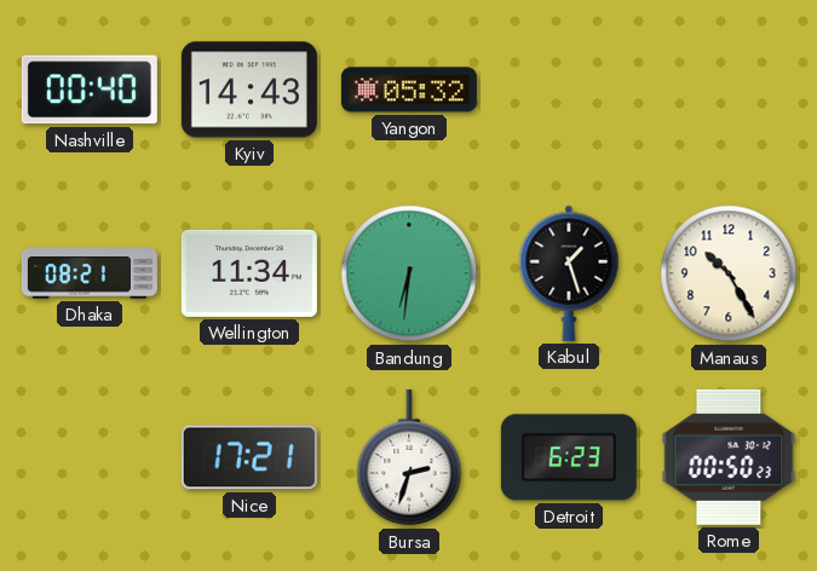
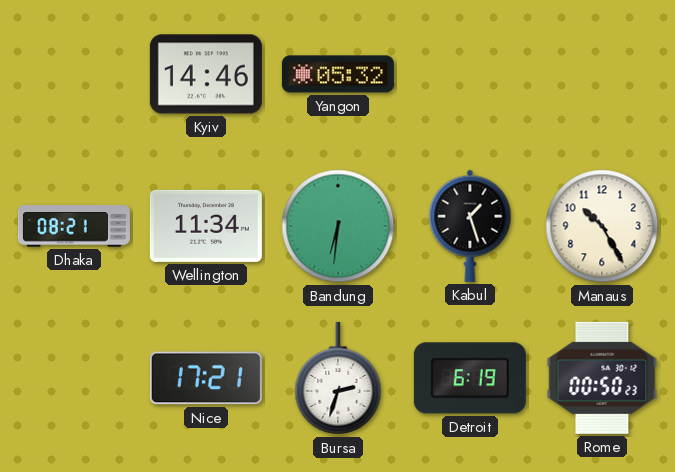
Nashville: 00:40 -> none (90, 90)
Kyiv: 14:43 -> 14:46 (206, 74)
Detroit: 6:23 -> 6:19 (470, 378)
